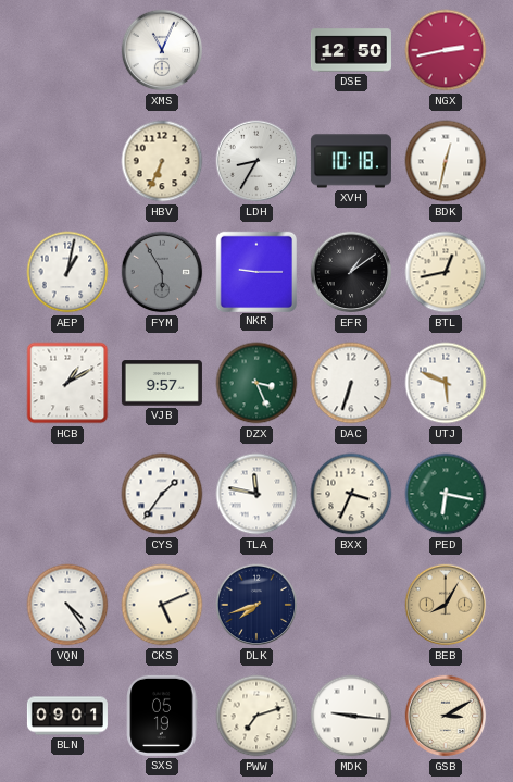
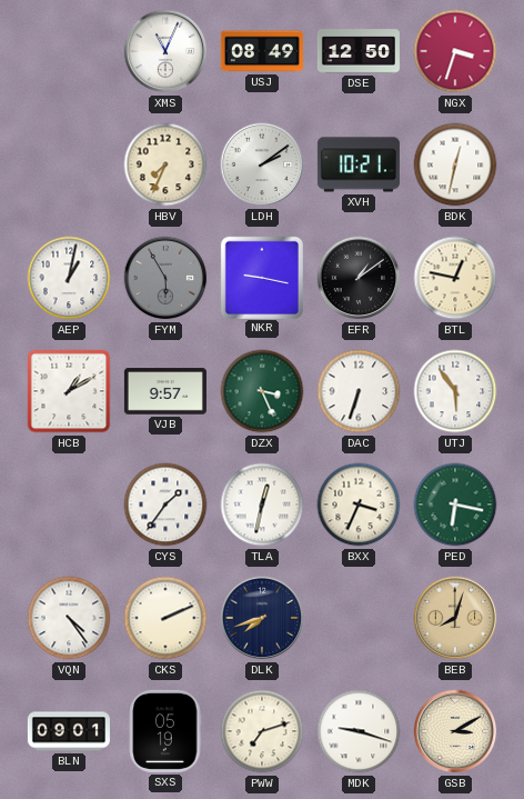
USJ: none -> 08:49 (262, 51)
NGX: 2:43 -> 3:33 (455, 51)
HBV: 6:34 -> 7:34 (165, 164)
LDH: 8:35 -> 2:09 (262, 164)
XVH: 10:18 -> 10:21 (359, 164)
NKR: 9:15 -> 9:17 (261, 277)
BTL: 12:43 -> 12:47 (455, 278)
UTJ: 5:49 -> 5:54 (455, 391)
TLA: 11:47 -> 12:32 (262, 505)
CKS: 5:11 -> 2:11 (165, 618)
BEB: 8:05 -> 8:03 (455, 618)
MDK: 9:16 -> 9:18 (359, 731)
